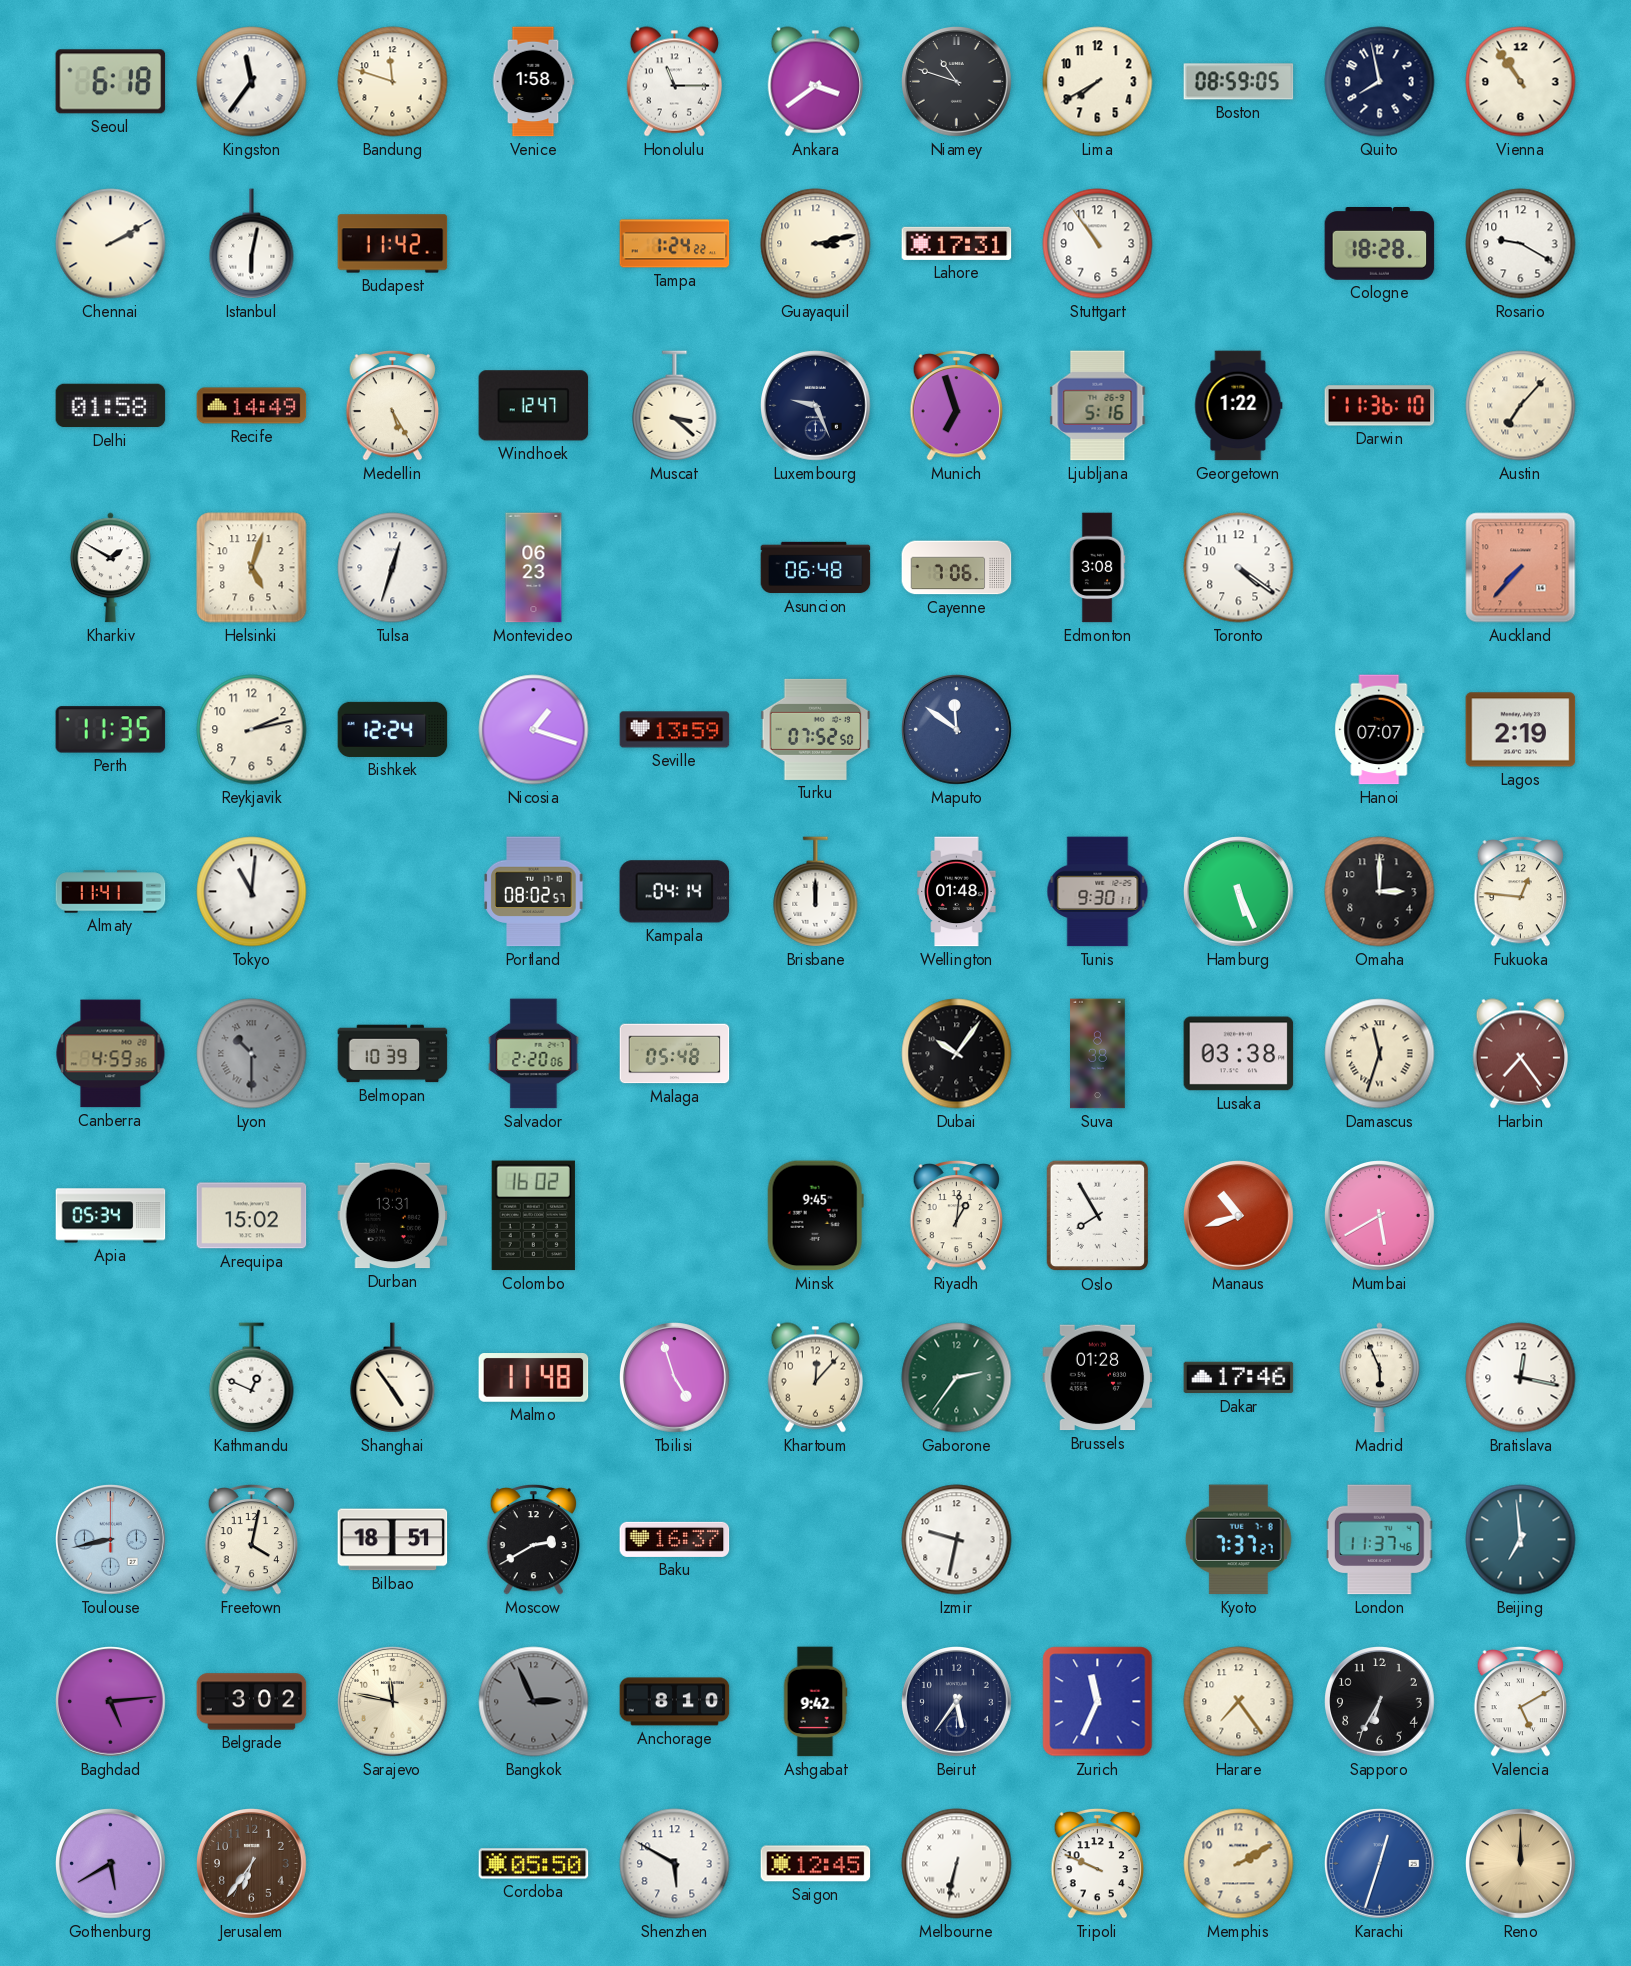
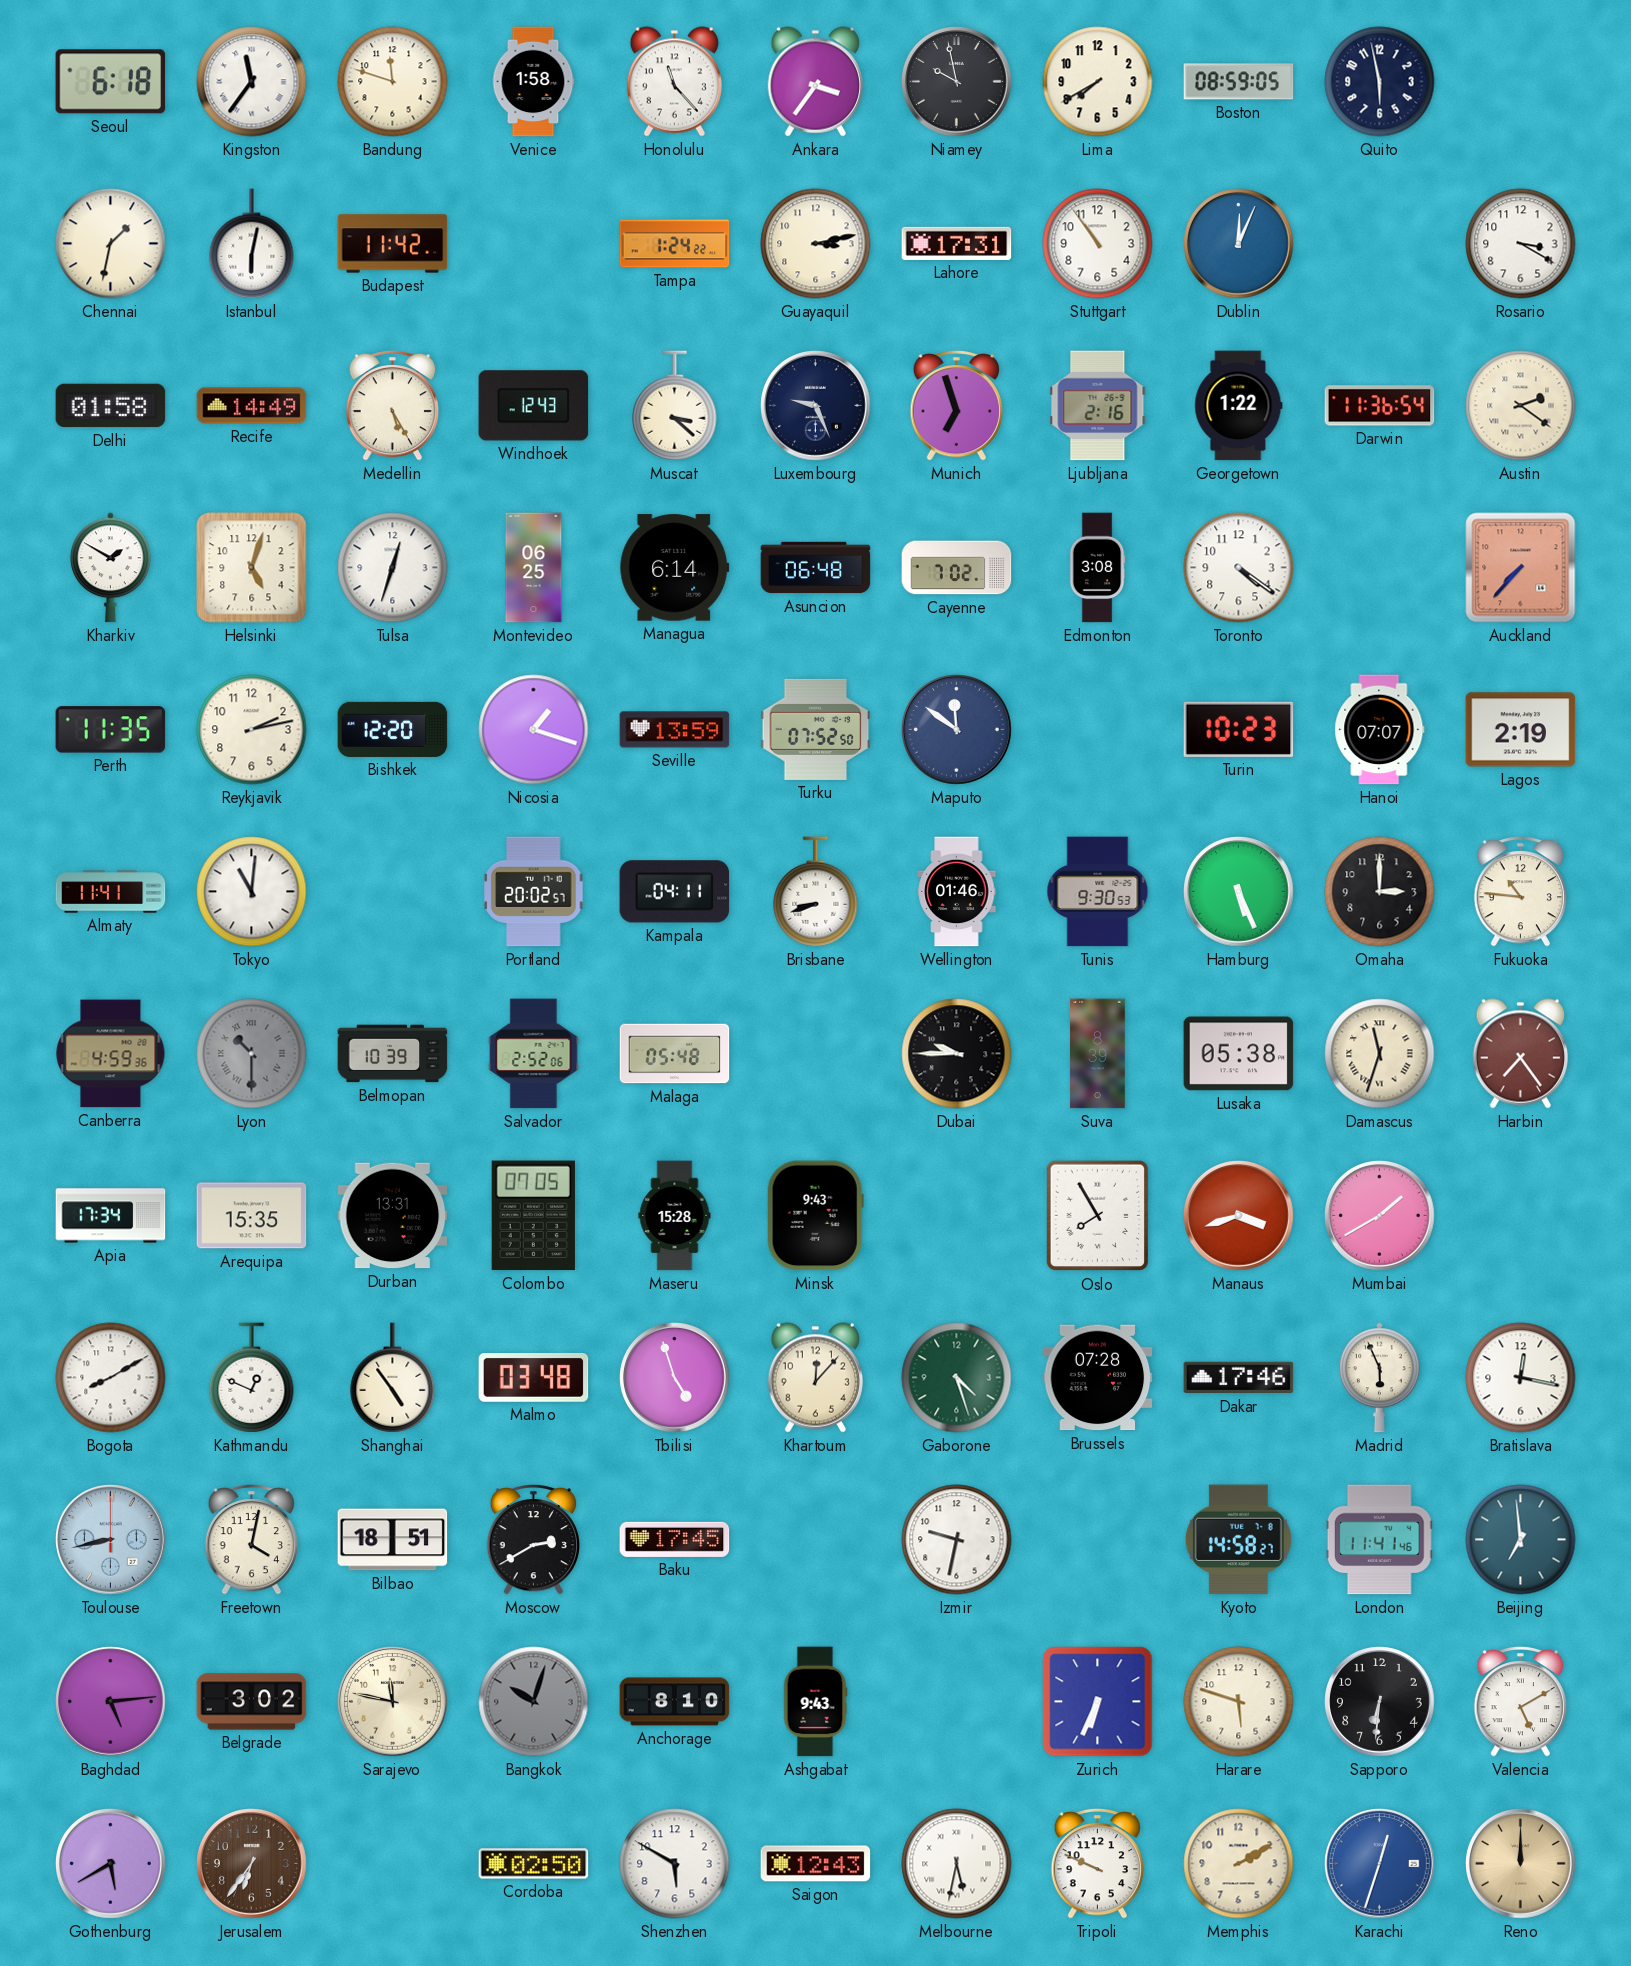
Honolulu: 11:15 -> 11:23 (674, 82)
Ankara: 3:39 -> 3:36 (815, 82)
Niamey: 10:48 -> 9:58 (957, 82)
Quito: 7:58 -> 5:58 (1380, 82)
Vienna: 10:54 -> none (1521, 82)
Chennai: 2:10 -> 1:32 (111, 244)
Dublin: none -> 12:04 (1239, 244)
Cologne: 18:28 -> none (1380, 244)
Rosario: 9:20 -> 3:20 (1521, 244)
Windhoek: 12:47 -> 12:43 (534, 406)
Ljubljana: 5:16 -> 2:16 (1098, 406)
Darwin: 11:36:10 -> 11:36:54 (1380, 406)
Austin: 7:07 -> 2:21 (1521, 406)
Montevideo: 06:23 -> 06:25 (534, 568)
Managua: none -> 6:14 (675, 568)
Cayenne: 7:06 -> 7:02 (957, 568)
Bishkek: 12:24 -> 12:20 (393, 729)
Turin: none -> 10:23 (1239, 729)
Portland: 08:02 -> 20:02 (534, 892)
Kampala: 04:14 -> 04:11 (675, 892)
Brisbane: 12:00 -> 8:42 (816, 892)
Wellington: 01:48 -> 01:46 (957, 892)
Tunis: 9:30:11 -> 9:30:53 (1098, 892)
Fukuoka: 12:46 -> 10:46 (1520, 891)
Salvador: 2:20 -> 2:52 (534, 1054)
Dubai: 10:06 -> 9:45 (957, 1054)
Suva: 8:38 -> 8:39 (1098, 1054)
Lusaka: 03:38 -> 05:38 (1239, 1054)
Apia: 05:34 -> 17:34 (111, 1216)
Arequipa: 15:02 -> 15:35 (252, 1216)
Colombo: 16:02 -> 07:05 (533, 1216)
Maseru: none -> 15:28 (675, 1216)
Minsk: 9:45 -> 9:43 (815, 1216)
Riyadh: 1:01 -> none (956, 1215)
Manaus: 10:42 -> 3:42 (1239, 1216)
Mumbai: 5:40 -> 1:40 (1380, 1216)
Bogota: none -> 8:10 (111, 1378)
Malmo: 11:48 -> 03:48 (534, 1378)
Gaborone: 2:36 -> 4:27 (957, 1378)
Brussels: 01:28 -> 07:28 (1098, 1378)
Baku: 16:37 -> 17:45 (675, 1539)
Kyoto: 7:37 -> 14:58 (1238, 1540)
London: 11:37 -> 11:41 (1379, 1540)
Bangkok: 2:56 -> 10:03 (534, 1702)
Ashgabat: 9:42 -> 9:43 (815, 1702)
Beirut: 5:36 -> none (957, 1702)
Zurich: 11:34 -> 6:34 (1098, 1702)
Harare: 7:24 -> 5:48 (1239, 1702)
Sapporo: 6:35 -> 6:31 (1380, 1702)
Cordoba: 05:50 -> 02:50 (534, 1864)
Saigon: 12:45 -> 12:43 (816, 1864)
Melbourne: 6:32 -> 5:32 (957, 1864)
